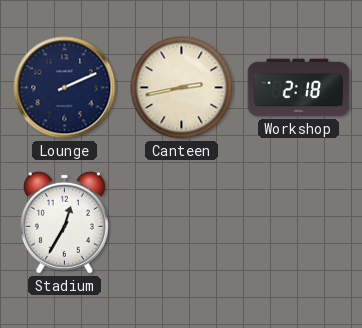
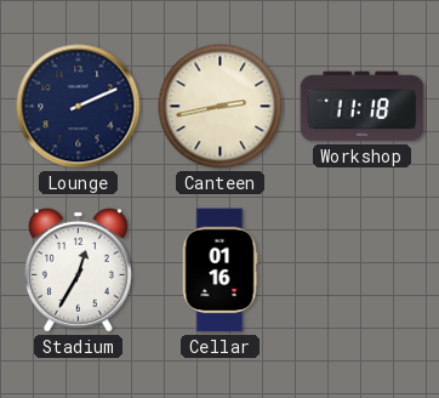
Workshop: 2:18 -> 11:18 (363, 107)
Cellar: none -> 01:16 (219, 271)
